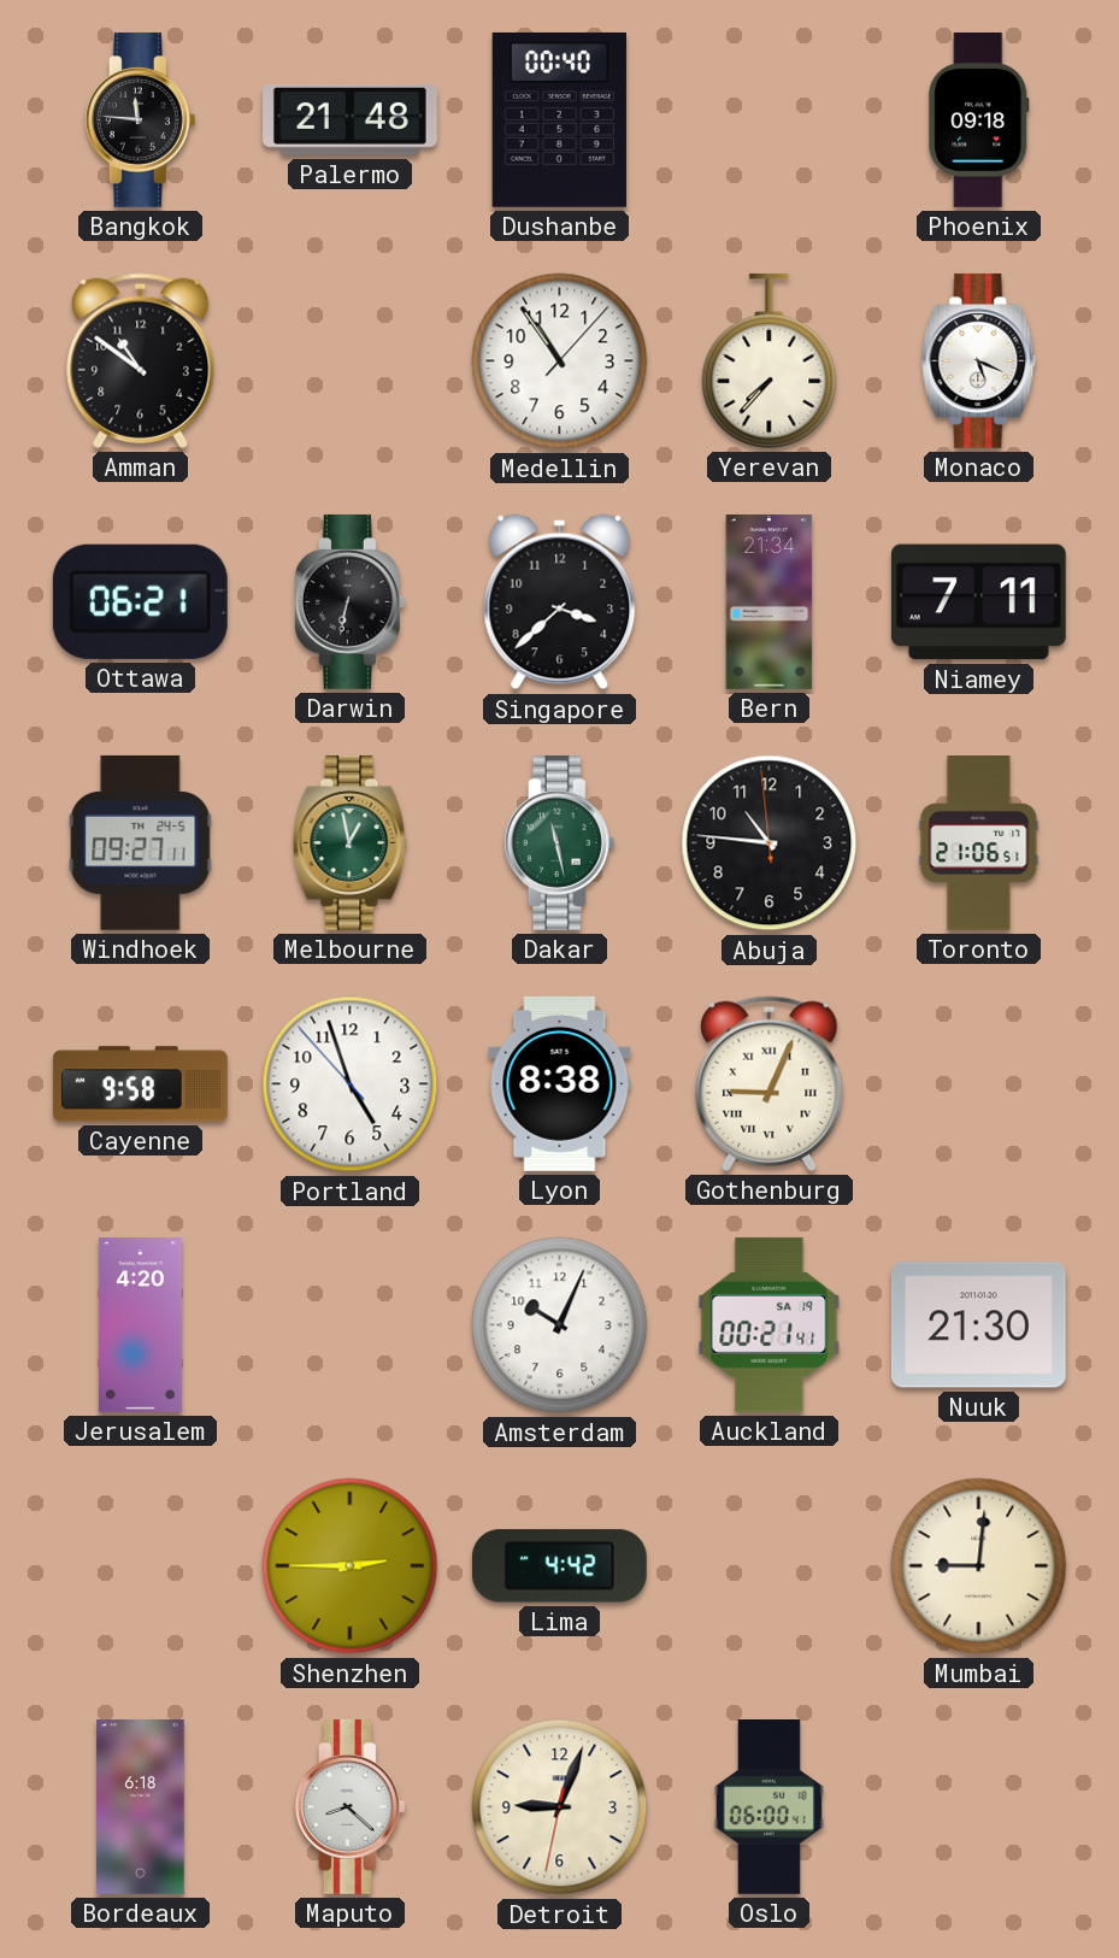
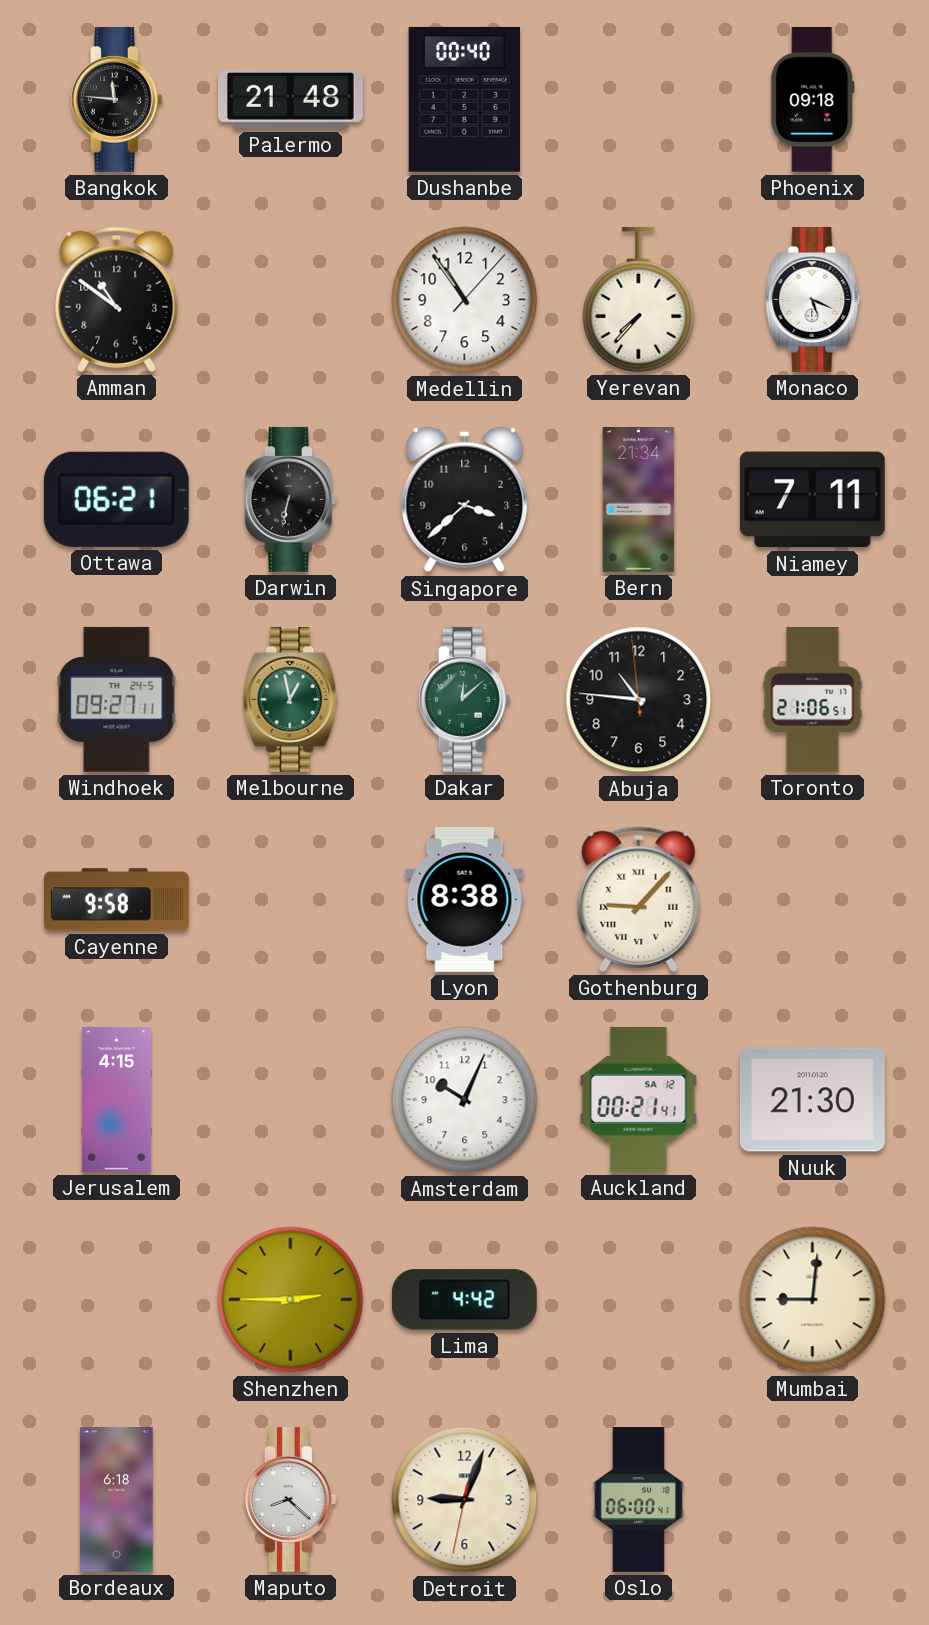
Dakar: 11:28 -> 12:08 (464, 699)
Portland: 4:56 -> none (351, 1084)
Gothenburg: 9:04 -> 9:07 (639, 899)
Jerusalem: 4:20 -> 4:15 (116, 1100)
Auckland date: SA 19 -> SA 12 (639, 1099)
